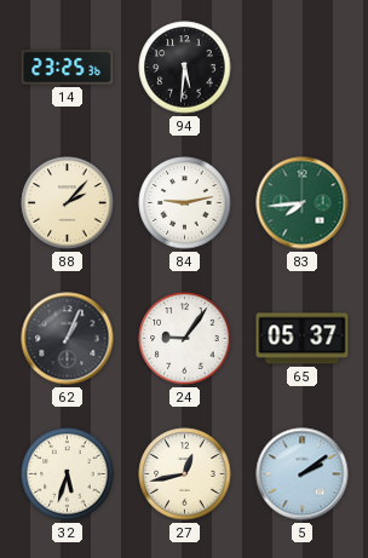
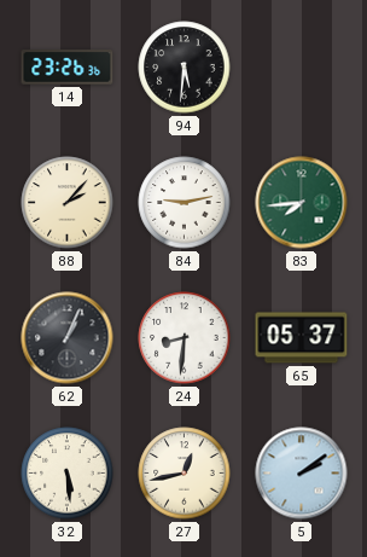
14: 23:25 -> 23:26 (68, 68)
24: 9:06 -> 8:31 (185, 338)
32: 5:33 -> 5:29 (68, 474)
